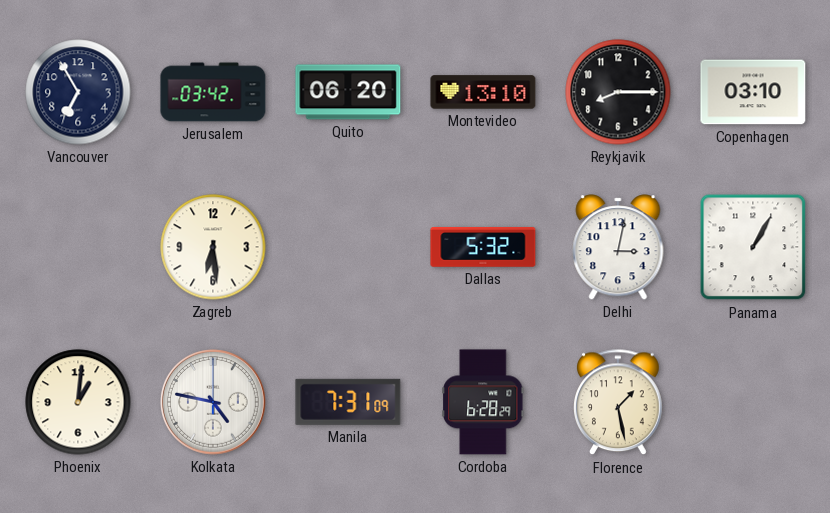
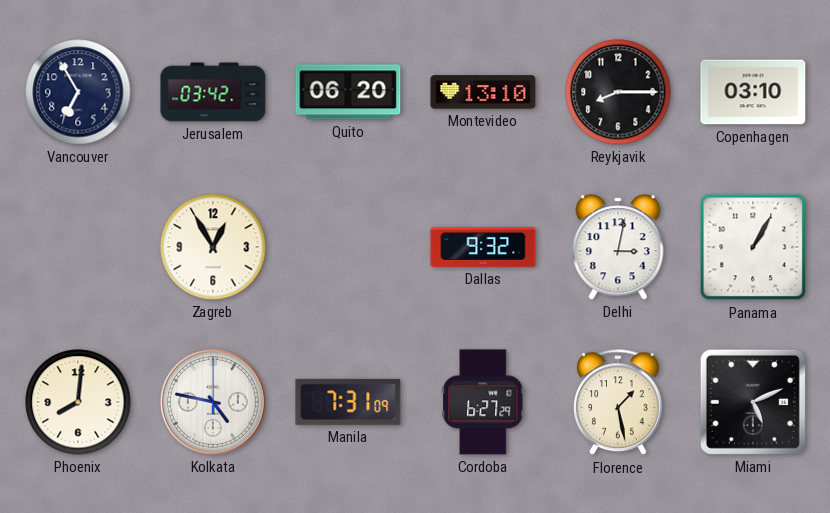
Zagreb: 6:29 -> 12:55 (213, 247)
Dallas: 5:32 -> 9:32 (483, 248)
Phoenix: 1:01 -> 8:01 (78, 402)
Cordoba: 6:28 -> 6:27 (483, 402)
Miami: none -> 5:11 (753, 402)
